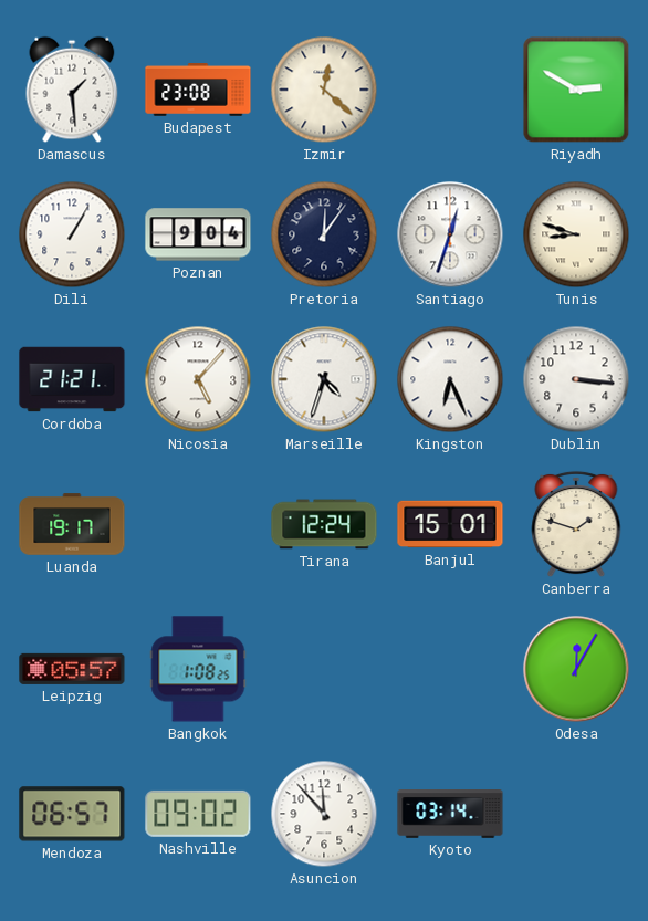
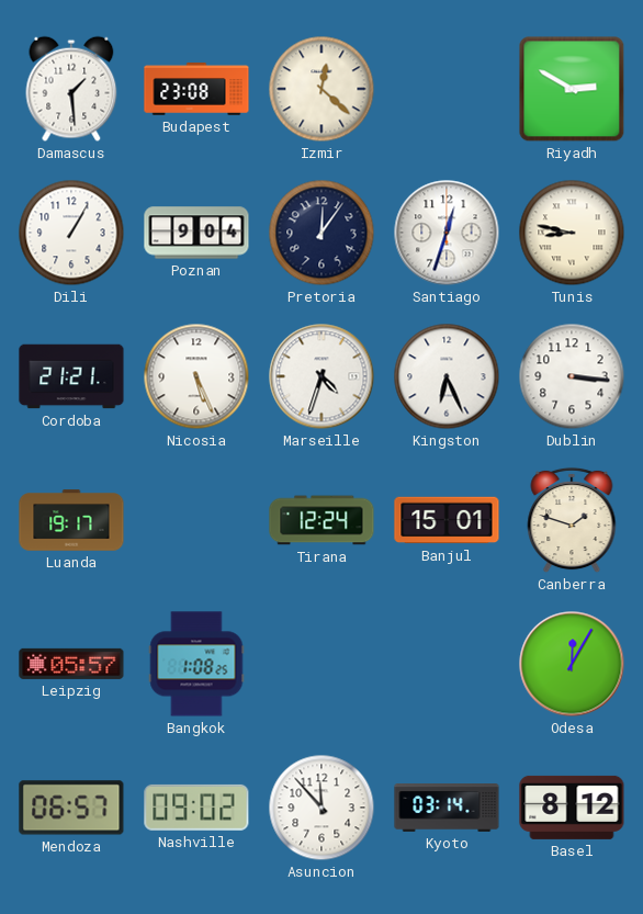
Tunis: 8:48 -> 8:47 (572, 233)
Nicosia: 5:07 -> 5:26 (196, 376)
Basel: none -> 8:12 (572, 808)
